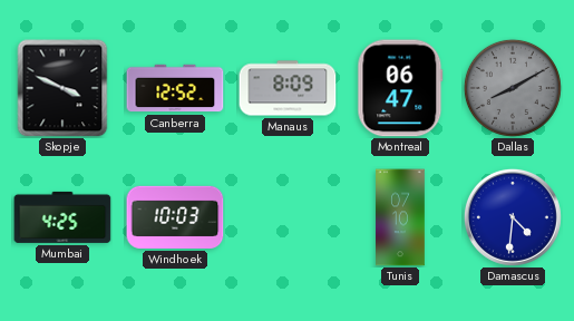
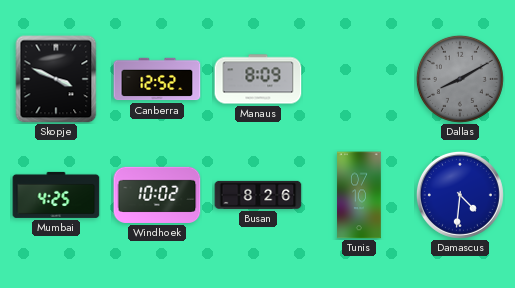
Montreal: 06:47 -> none (400, 88)
Windhoek: 10:03 -> 10:02 (157, 195)
Busan: none -> 8:26 (258, 195)
